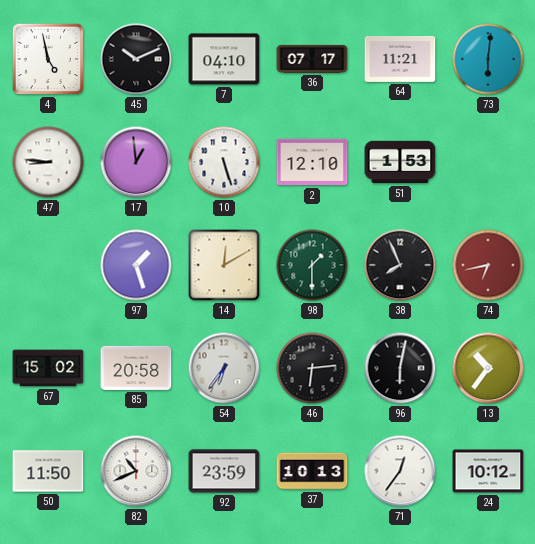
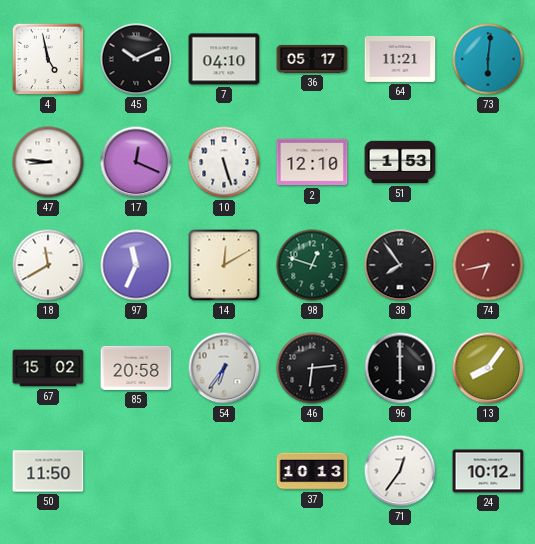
36: 07:17 -> 05:17 (312, 59)
17: 12:59 -> 12:19 (136, 162)
18: none -> 11:40 (48, 265)
97: 1:27 -> 11:34 (136, 265)
98: 1:30 -> 12:48 (312, 265)
38: 7:56 -> 7:54 (400, 265)
96: 6:02 -> 6:00 (400, 368)
13: 10:36 -> 8:06 (488, 368)
82: 10:41 -> none (136, 471)
92: 23:59 -> none (224, 471)
